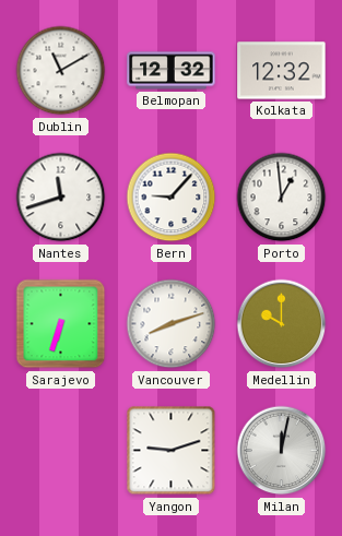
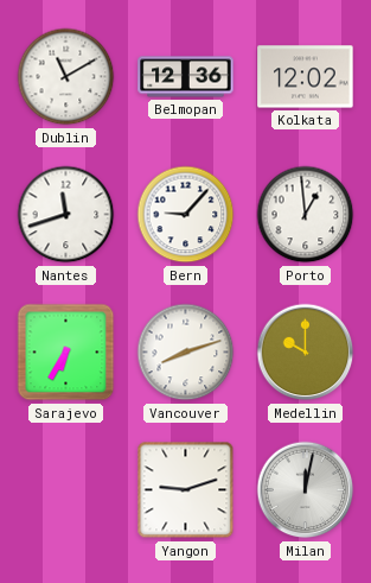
Belmopan: 12:32 -> 12:36 (186, 77)
Kolkata: 12:32 -> 12:02 (306, 77)
Sarajevo: 6:33 -> 6:35 (66, 353)
